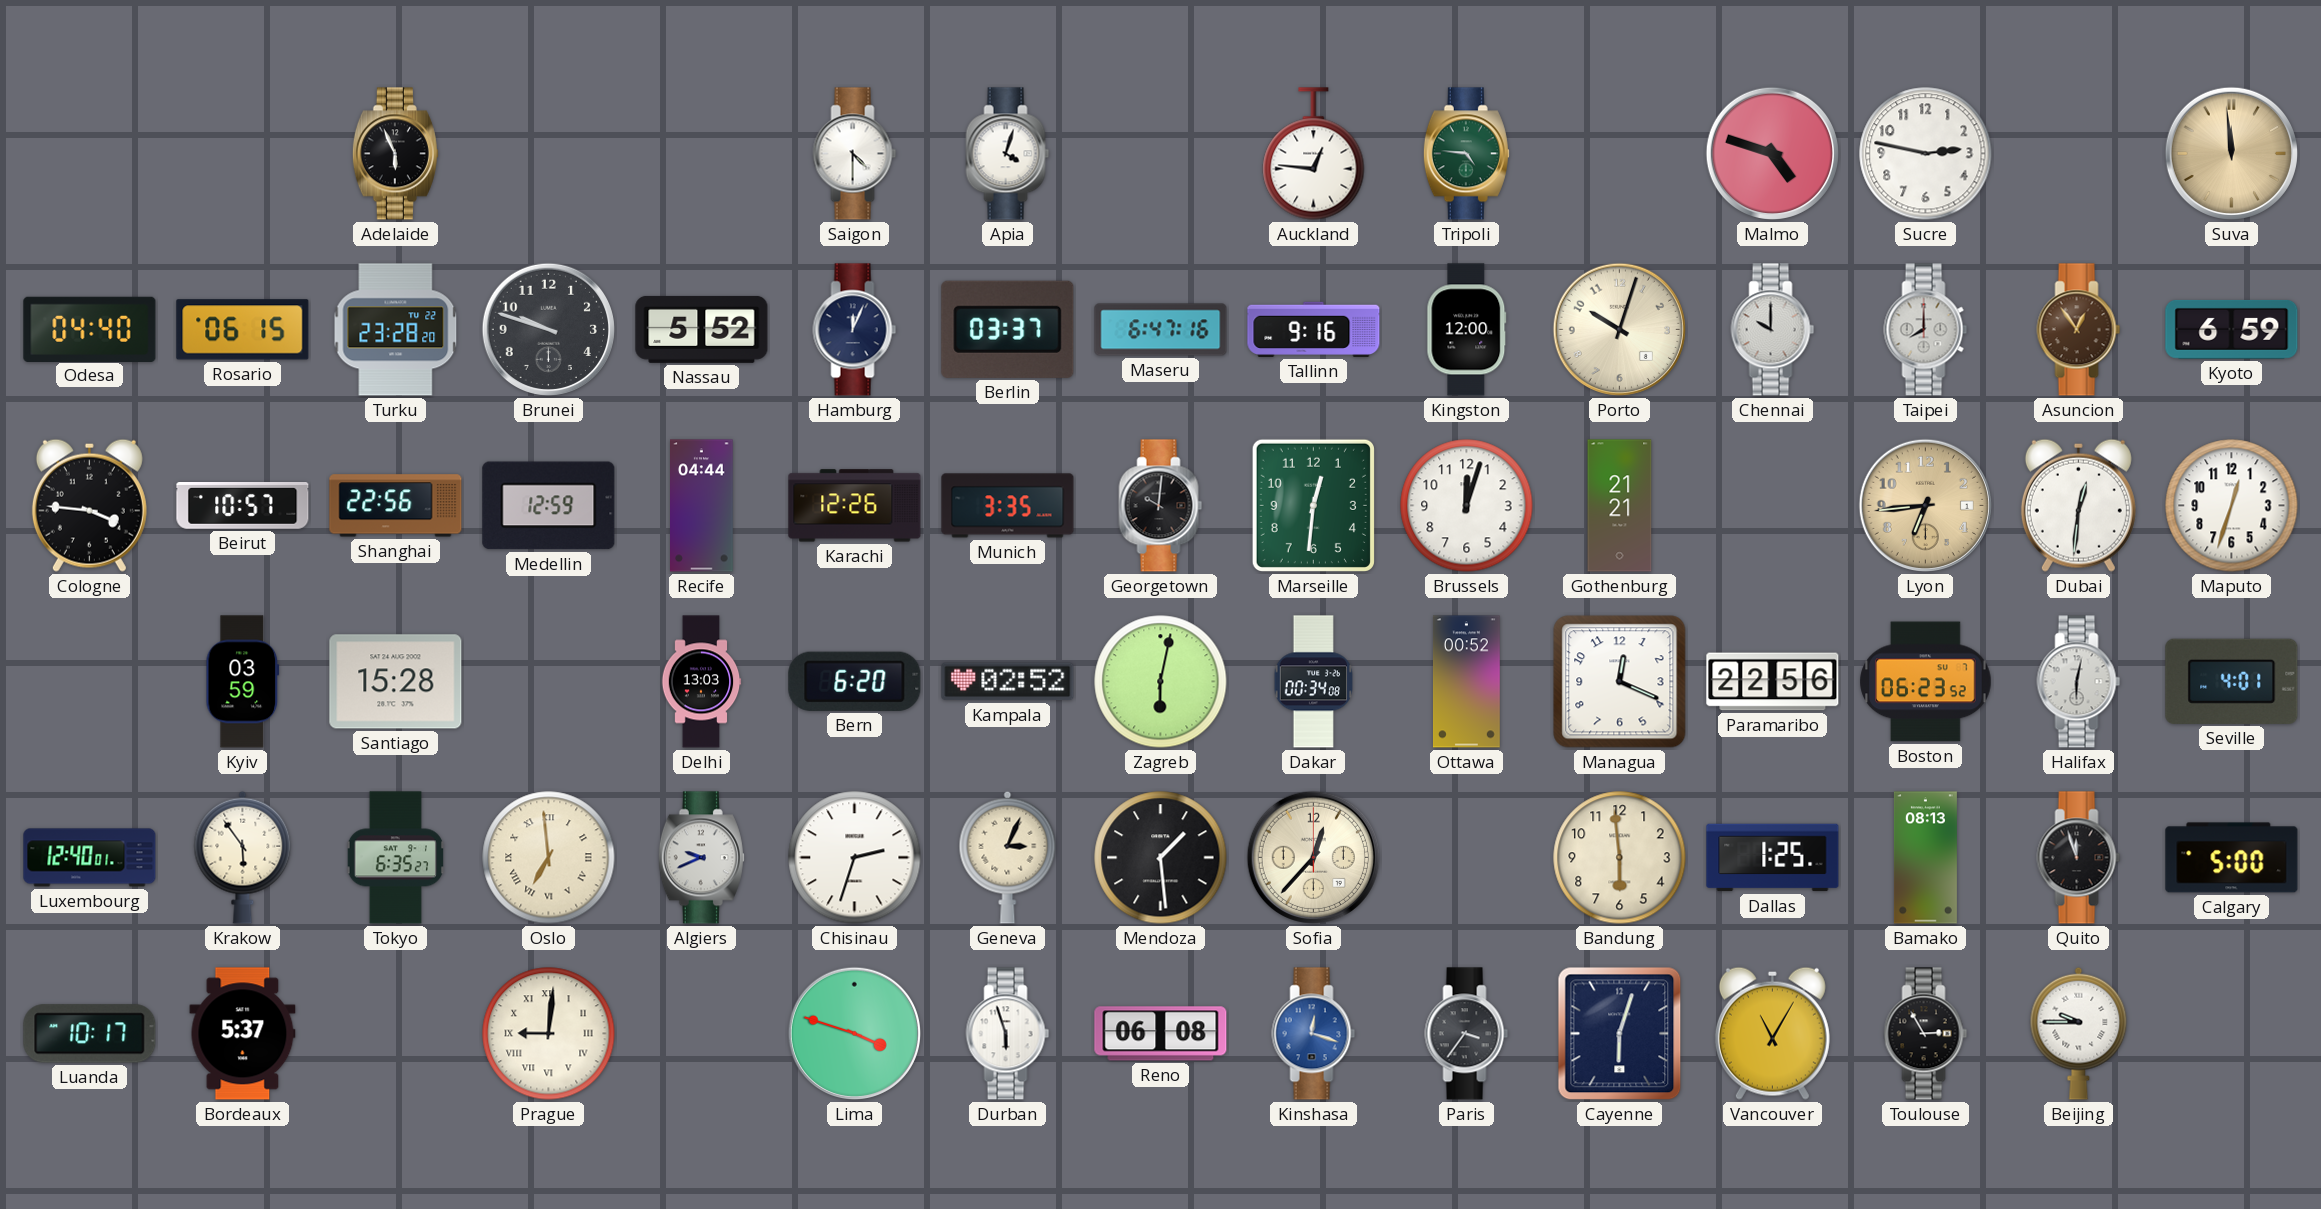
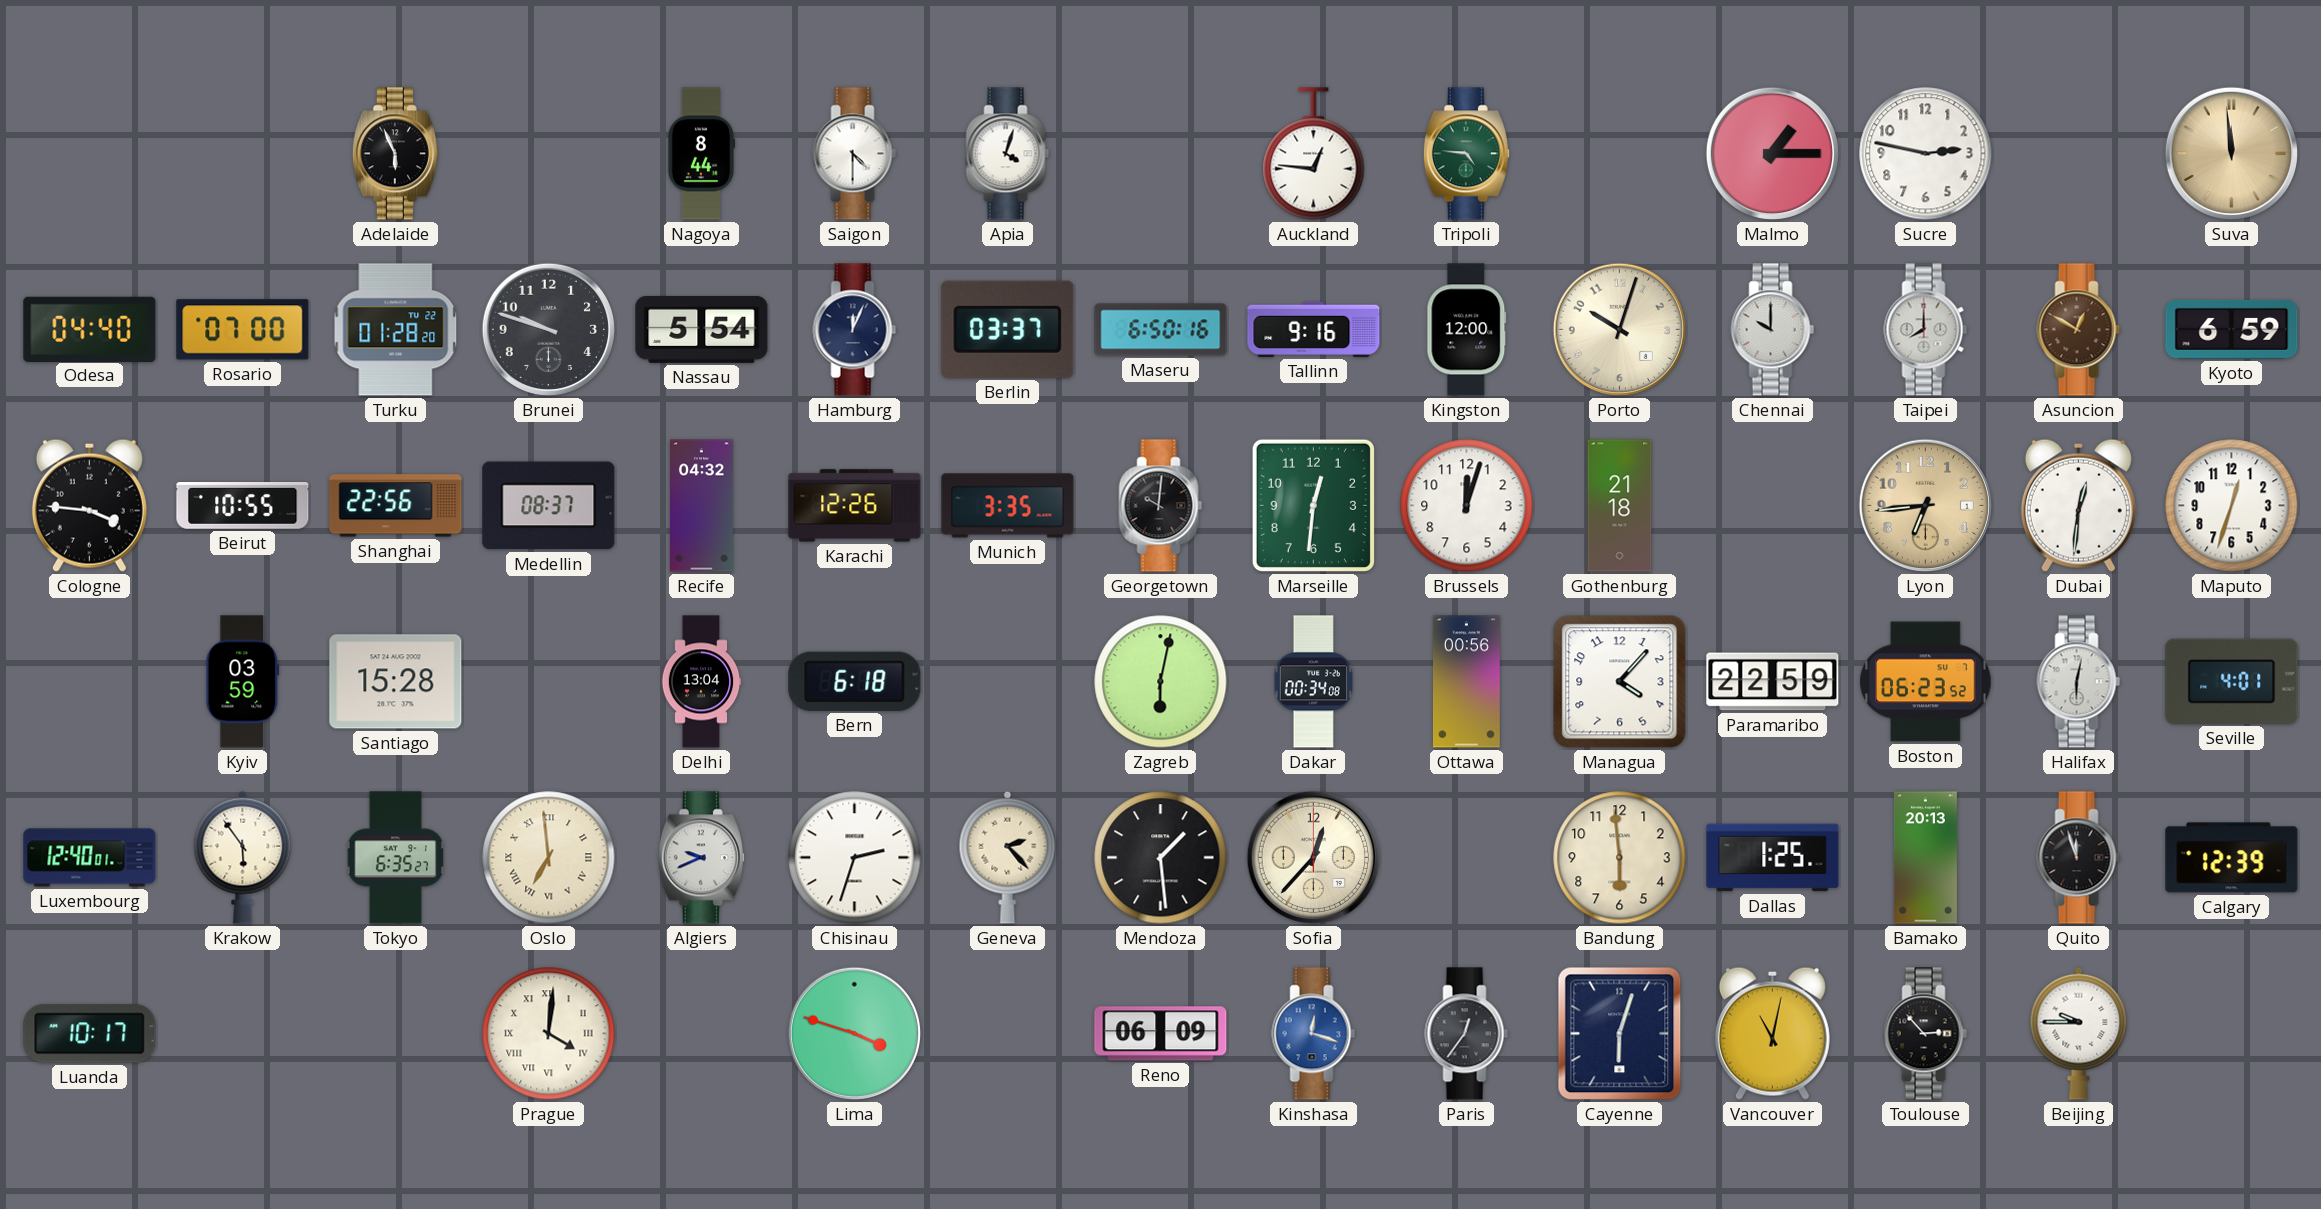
Nagoya: none -> 8:44 (700, 154)
Malmo: 4:48 -> 1:15 (1772, 153)
Rosario: 06:15 -> 07:00 (243, 330)
Turku: 23:28 -> 01:28 (396, 330)
Nassau: 5:52 -> 5:54 (702, 329)
Maseru: 6:47 -> 6:50 (1161, 330)
Asuncion: 12:54 -> 12:50 (2079, 330)
Beirut: 10:57 -> 10:55 (243, 506)
Medellin: 12:59 -> 08:37 (549, 506)
Recife: 04:44 -> 04:32 (702, 506)
Gothenburg: 21:21 -> 21:18 (1620, 506)
Delhi: 13:03 -> 13:04 (701, 682)
Bern: 6:20 -> 6:18 (855, 681)
Kampala: 02:52 -> none (1008, 682)
Ottawa: 00:52 -> 00:56 (1467, 682)
Managua: 12:19 -> 4:07 (1620, 682)
Paramaribo: 22:56 -> 22:59 (1773, 682)
Geneva: 3:04 -> 2:23 (1008, 857)
Bamako: 08:13 -> 20:13 (1925, 858)
Calgary: 5:00 -> 12:39 (2232, 858)
Bordeaux: 5:37 -> none (243, 1034)
Prague: 9:01 -> 4:01 (549, 1034)
Durban: 5:57 -> none (1008, 1034)
Reno: 06:08 -> 06:09 (1161, 1034)
Paris: 3:36 -> 12:36 (1467, 1034)
Vancouver: 11:05 -> 11:02 (1772, 1033)
Toulouse: 2:55 -> 2:53 (1926, 1034)
